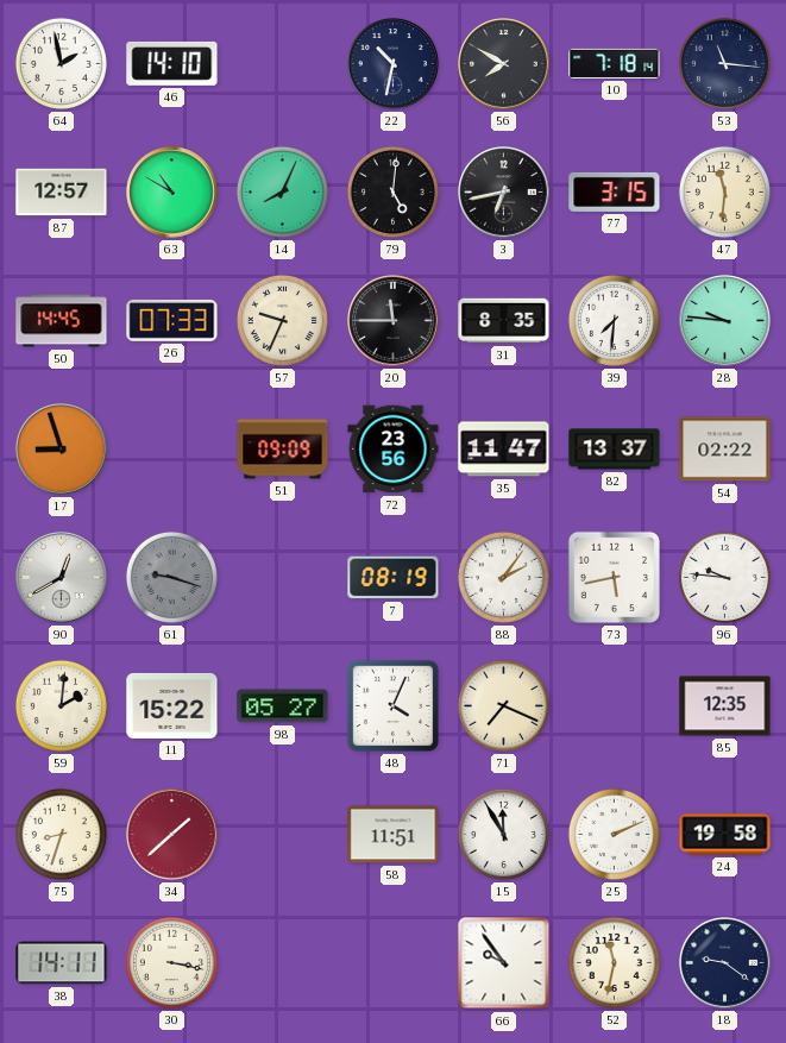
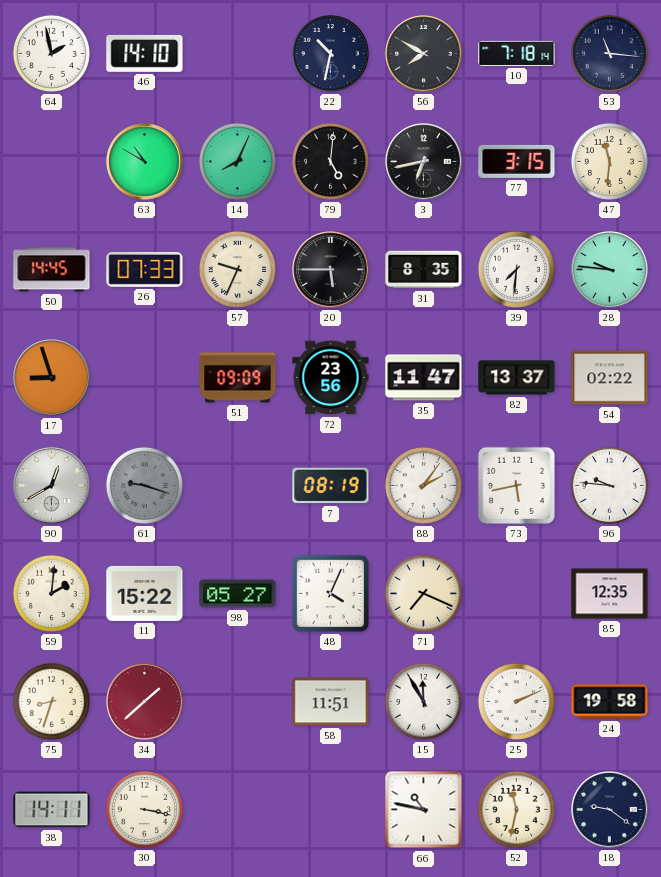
87: 12:57 -> none (62, 193)
20: 11:45 -> 5:45 (331, 270)
66: 9:54 -> 10:47 (424, 810)
